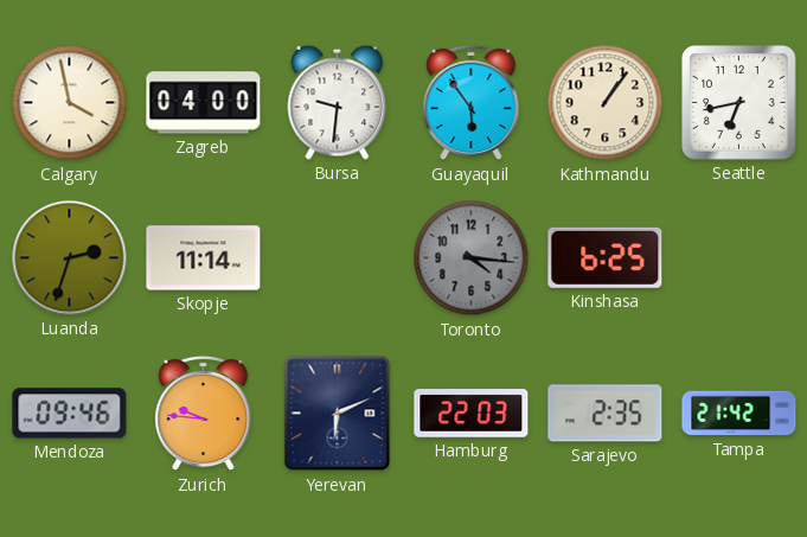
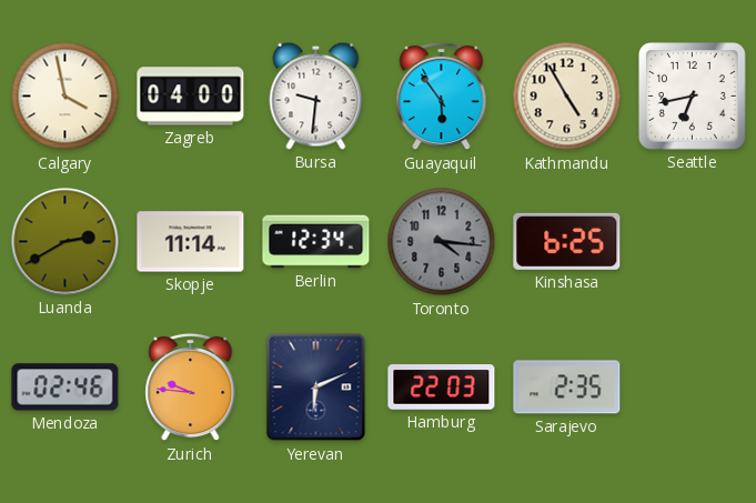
Kathmandu: 1:06 -> 4:55 (567, 97)
Luanda: 2:33 -> 2:40 (65, 242)
Berlin: none -> 12:34 (316, 242)
Mendoza: 09:46 -> 02:46 (65, 388)
Tampa: 21:42 -> none (739, 414)
